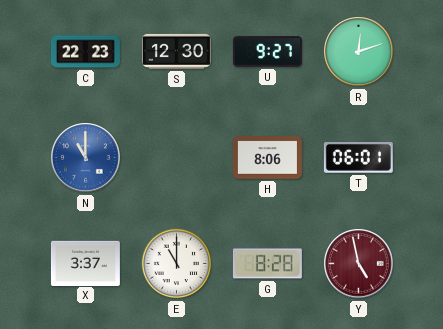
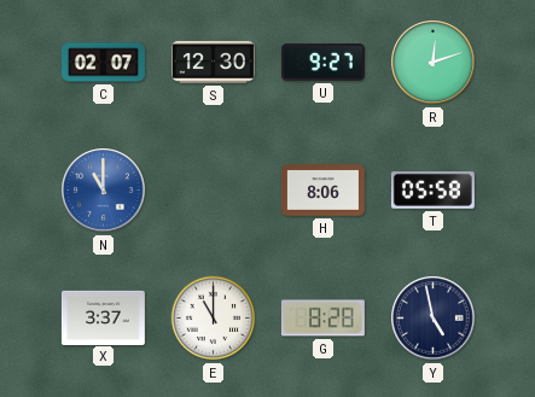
C: 22:23 -> 02:07 (103, 63)
T: 06:01 -> 05:58 (432, 191)
Y dial: burgundy -> navy (434, 319)
